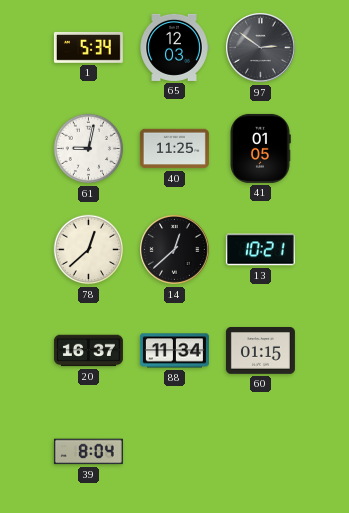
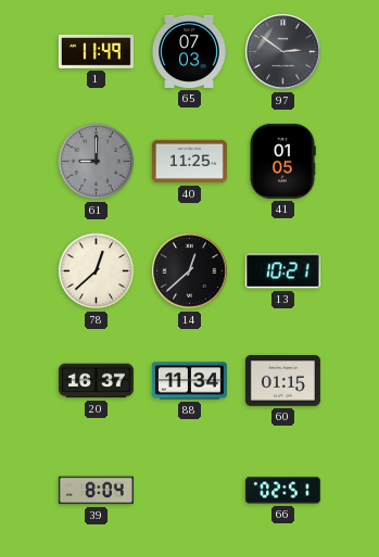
1: 5:34 -> 11:49 (96, 51)
65: 12:03 -> 07:03 (189, 51)
61: 9:02 -> 9:00 (97, 162)
61 dial: white -> grey (97, 162)
66: none -> 02:51 (282, 491)
